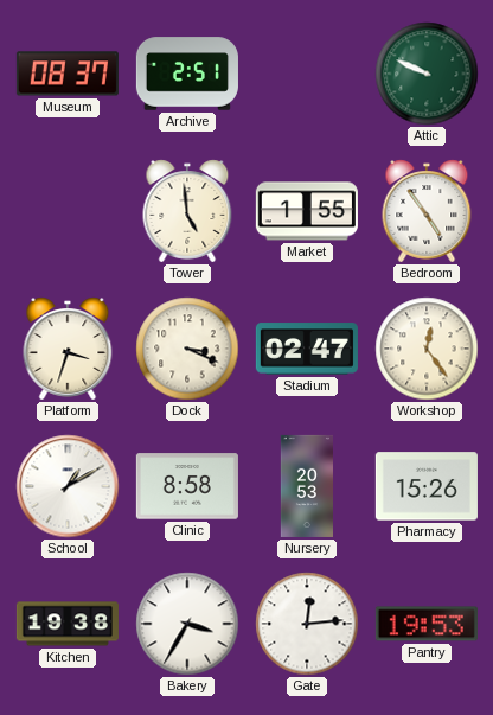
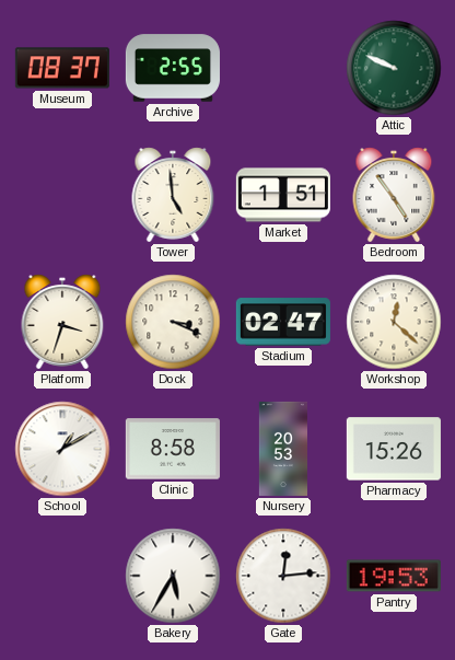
Archive: 2:51 -> 2:55 (173, 68)
Market: 1:55 -> 1:51 (283, 195)
Workshop: 12:24 -> 12:22 (394, 322)
Kitchen: 19:38 -> none (68, 624)
Bakery: 3:35 -> 5:35 (173, 576)
